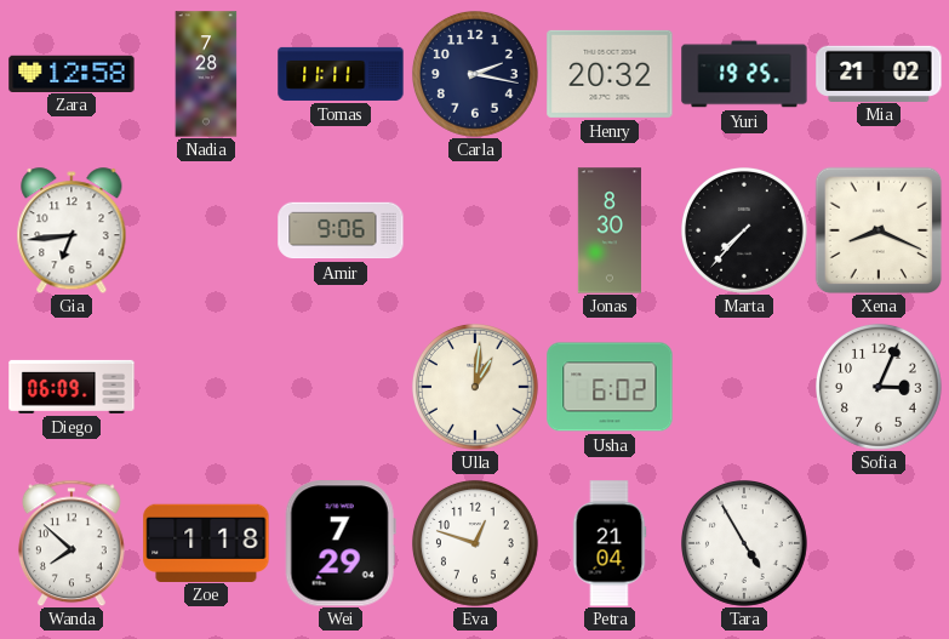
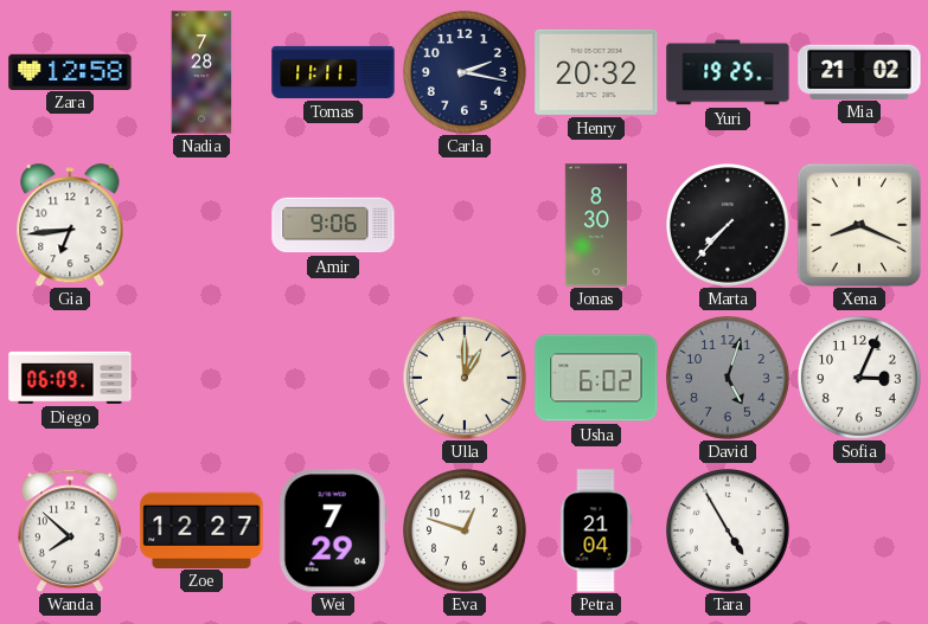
Ulla: 1:01 -> 1:00 (466, 379)
David: none -> 5:03 (729, 379)
Zoe: 1:18 -> 12:27 (201, 529)
